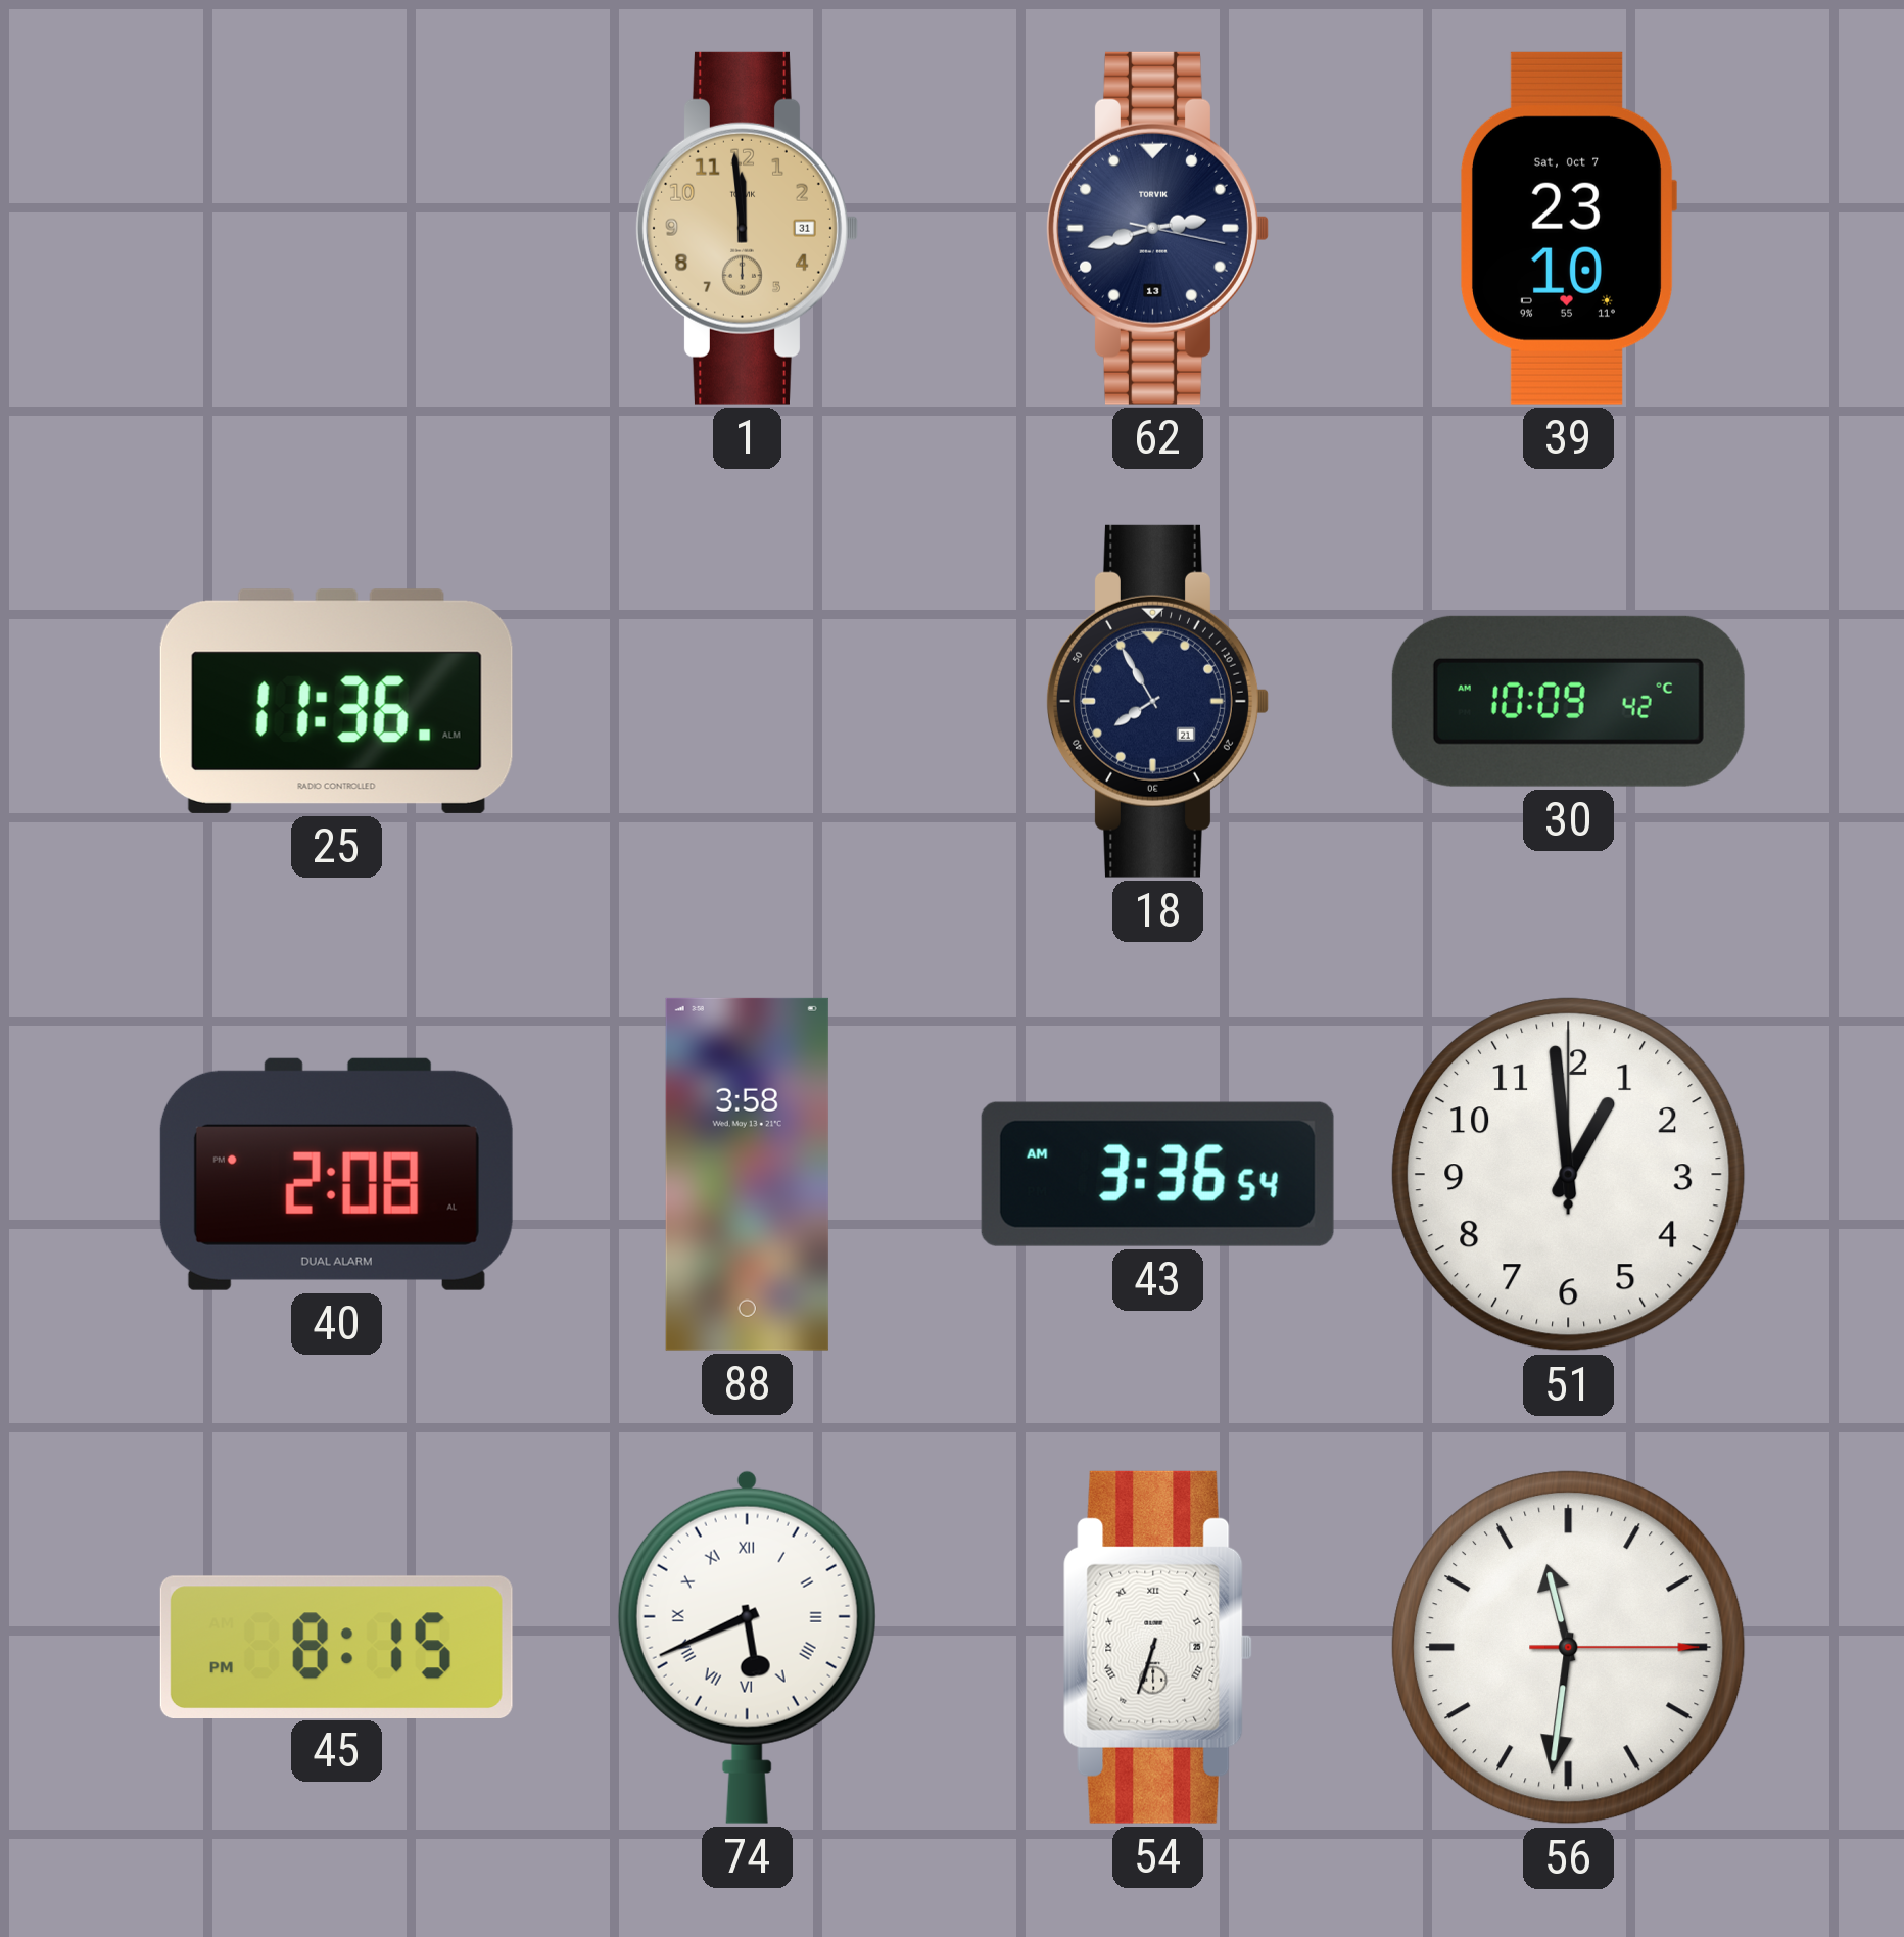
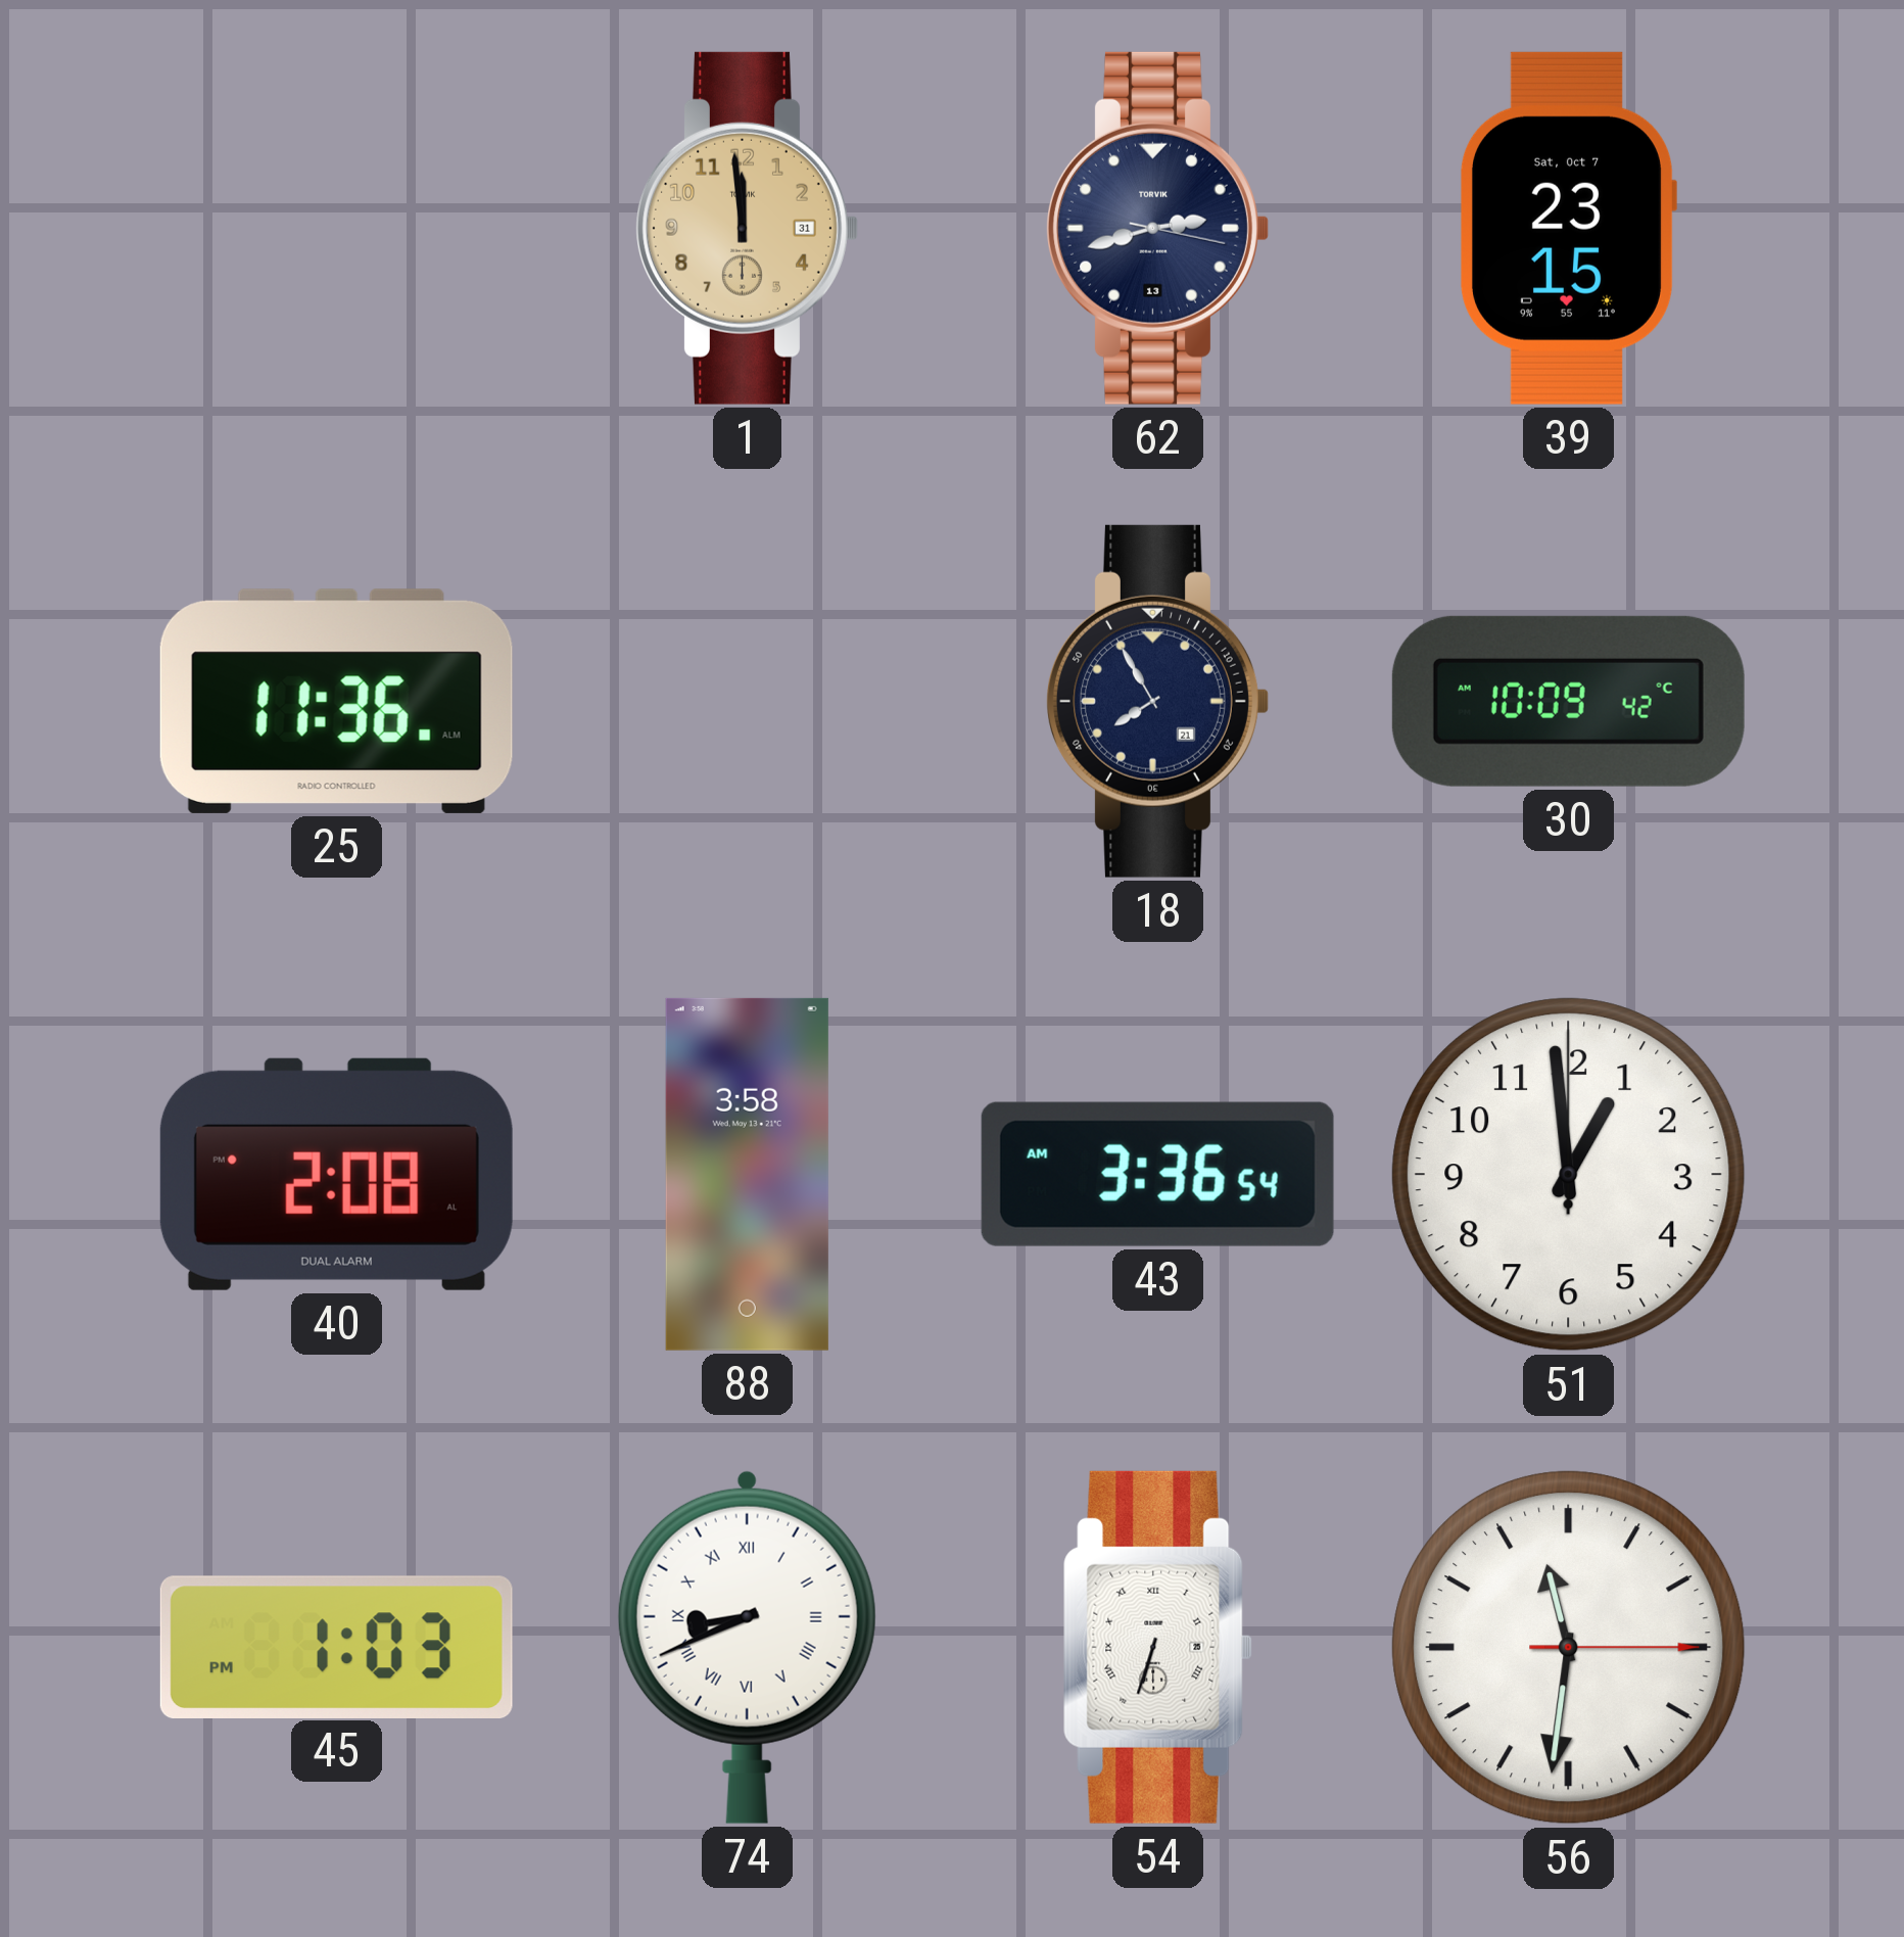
39: 23:10 -> 23:15 (1569, 228)
45: 8:15 -> 1:03 (336, 1647)
74: 5:41 -> 8:41 (747, 1647)
